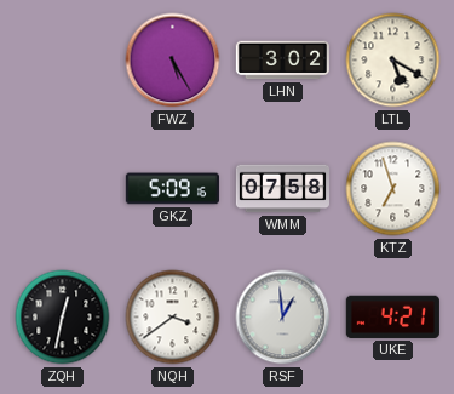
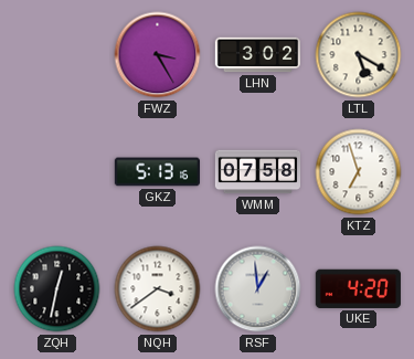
FWZ: 5:25 -> 3:25 (158, 55)
GKZ: 5:09 -> 5:13 (157, 172)
UKE: 4:21 -> 4:20 (358, 288)
